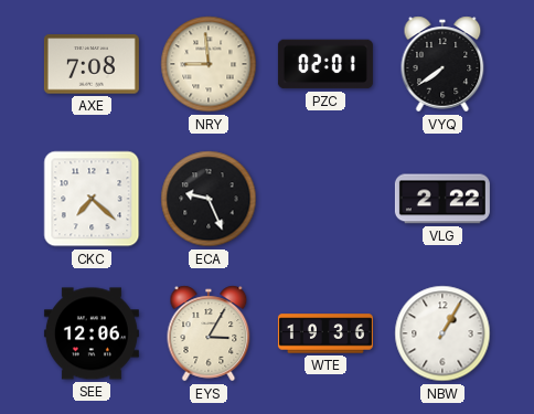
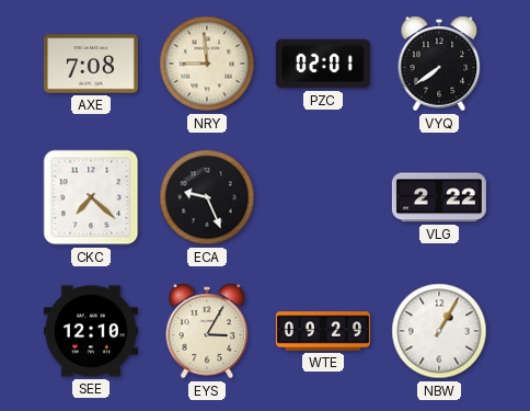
SEE: 12:06 -> 12:10 (91, 331)
WTE: 19:36 -> 09:29 (323, 331)
